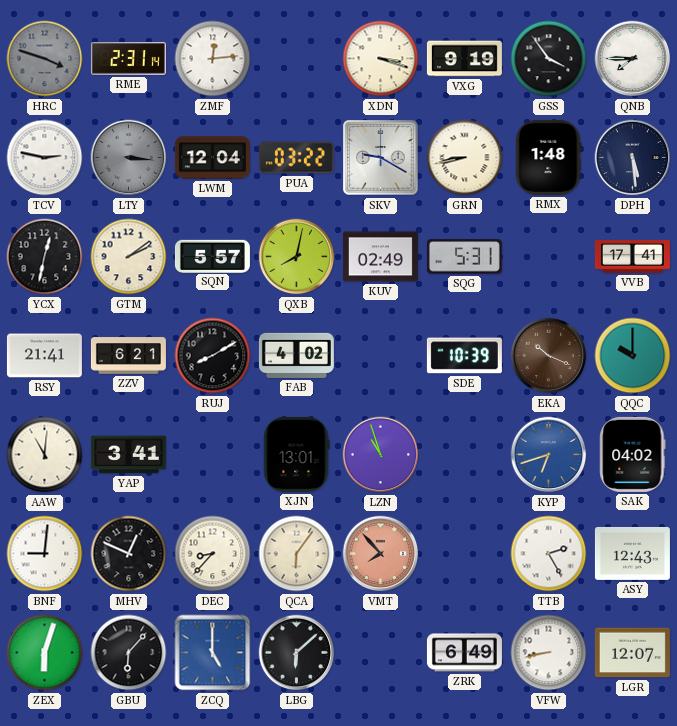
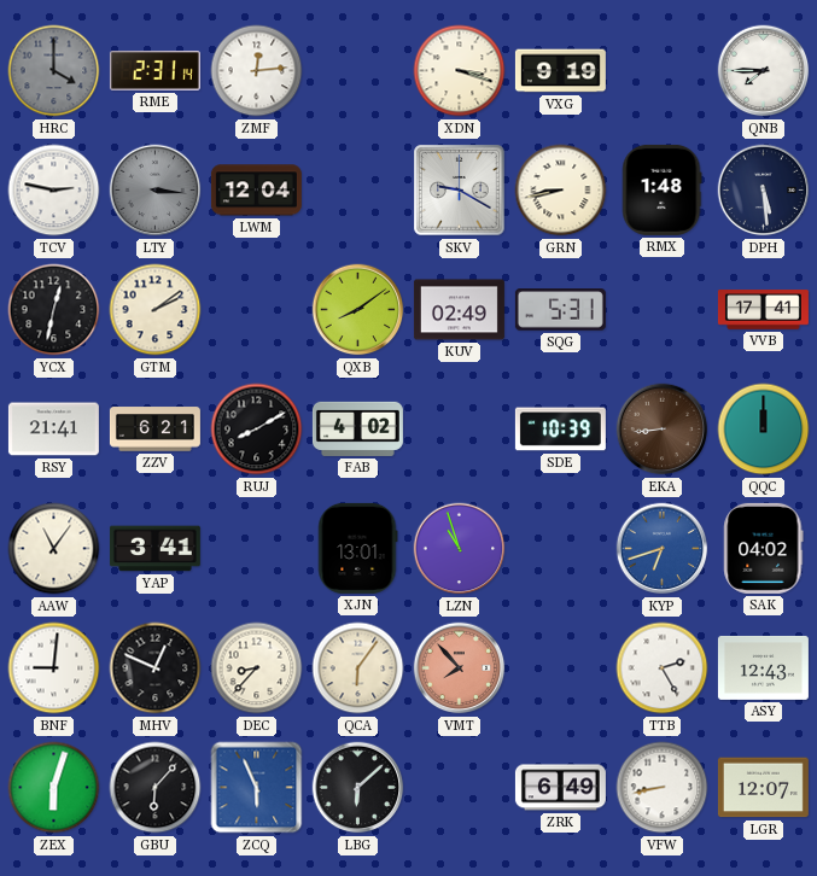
HRC: 3:48 -> 4:00 (54, 71)
GSS: 3:54 -> none (549, 59)
PUA: 03:22 -> none (296, 158)
SQN: 5:57 -> none (212, 256)
QXB: 8:02 -> 8:09 (358, 310)
EKA: 10:19 -> 8:44 (663, 430)
QQC: 10:00 -> 12:00 (764, 430)
AAW: 11:01 -> 11:06 (54, 549)
ZCQ: 5:00 -> 5:56 (257, 788)
